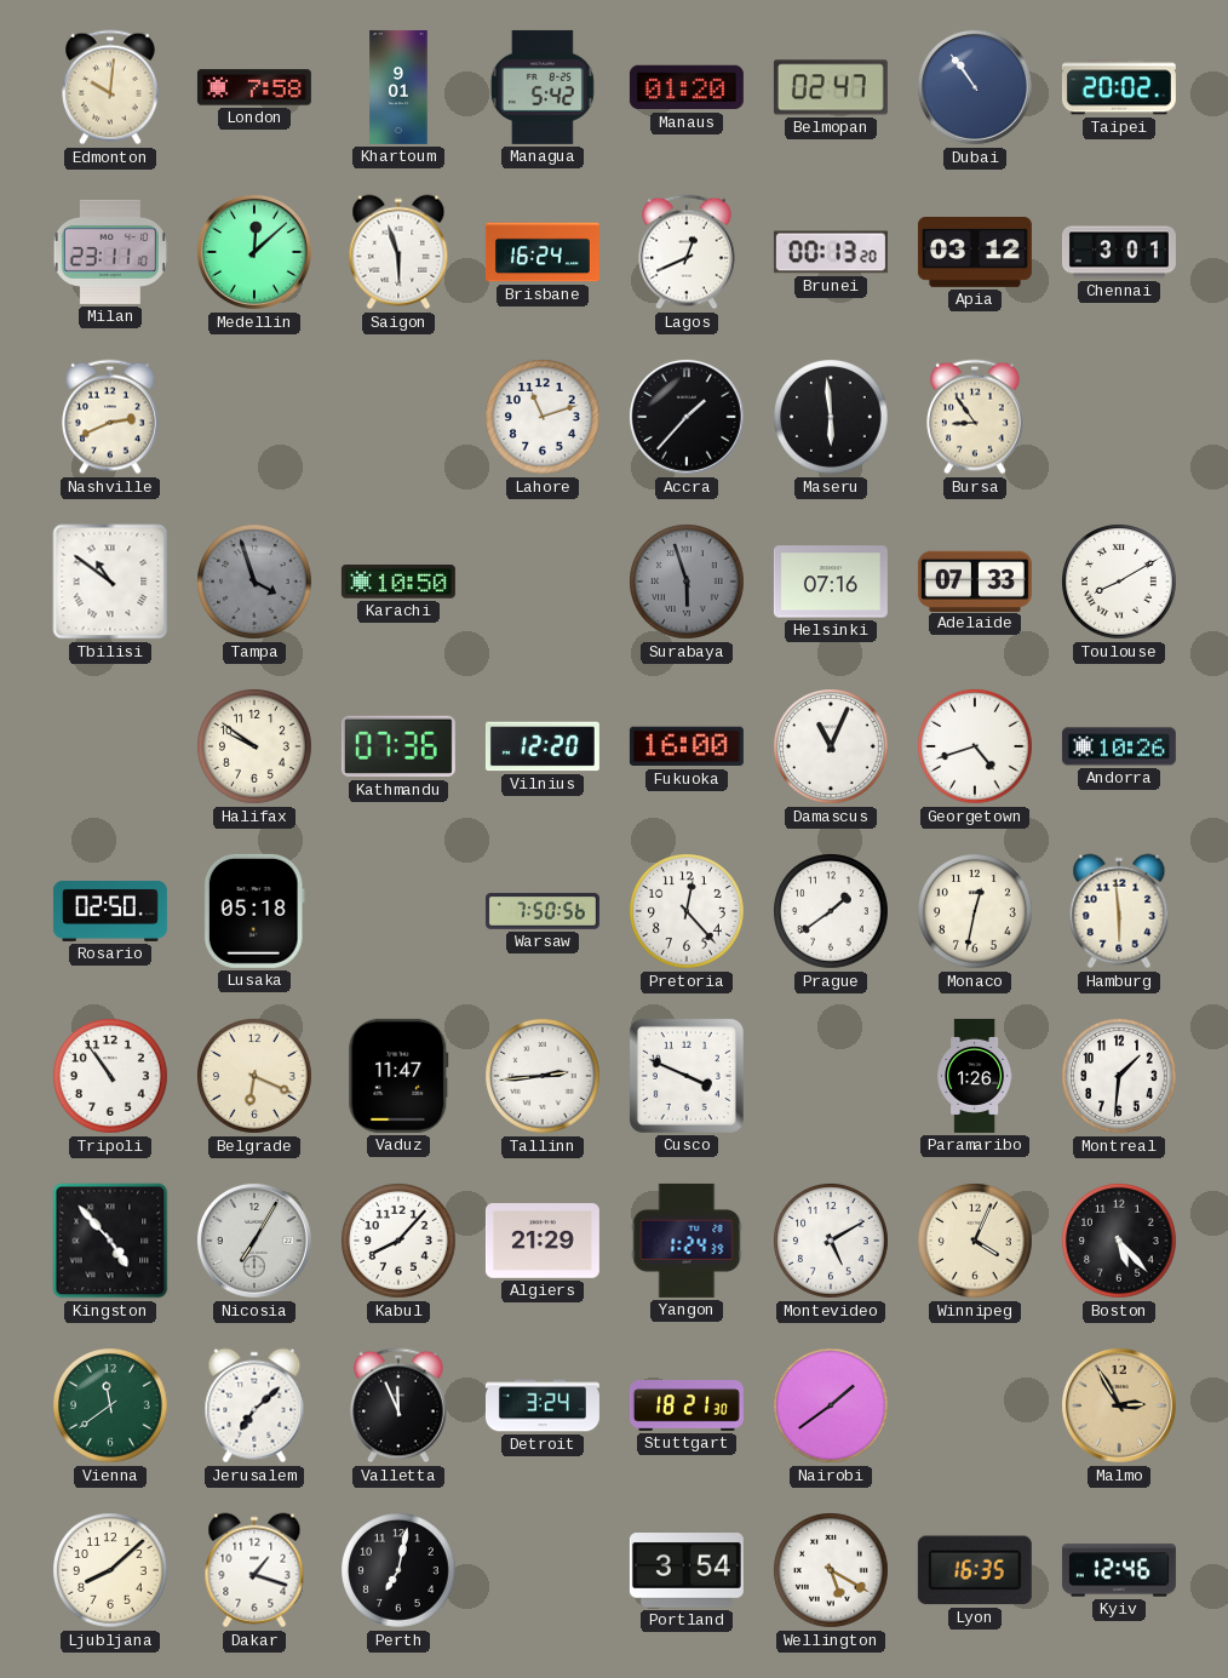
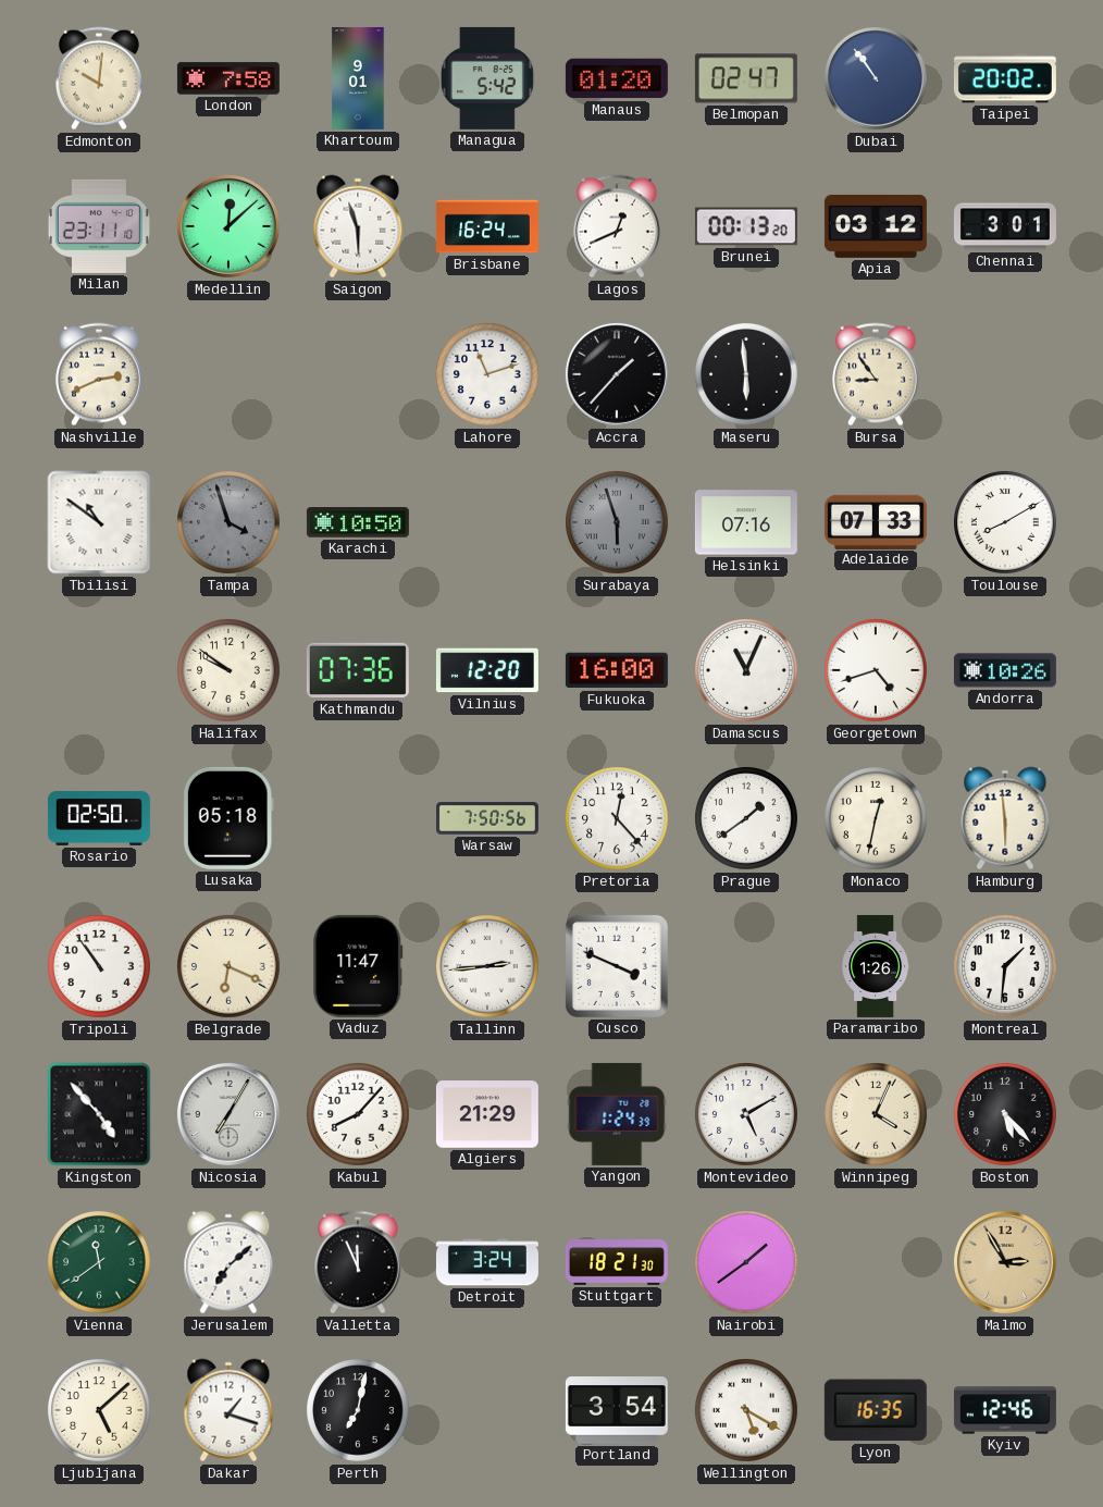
Ljubljana: 8:08 -> 5:08 (100, 1411)
